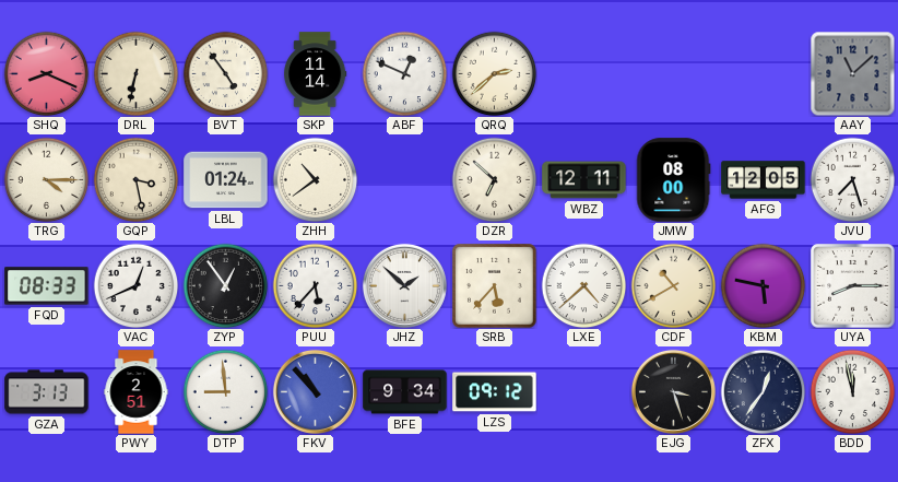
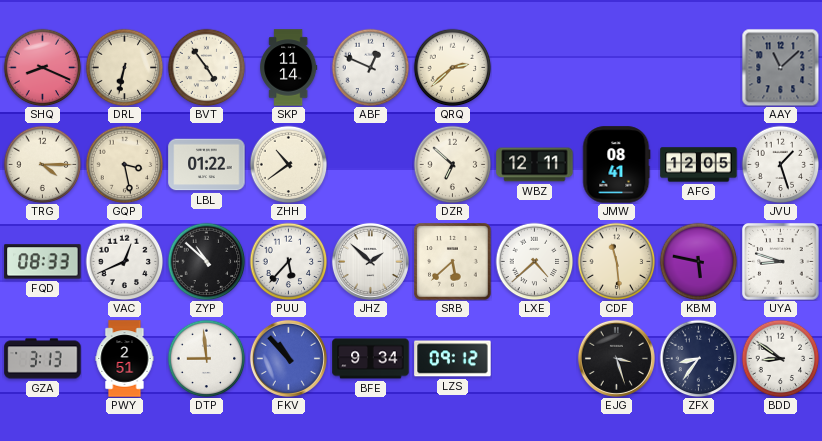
LBL: 01:24 -> 01:22 (207, 165)
JMW: 08:00 -> 08:41 (617, 165)
JVU: 7:27 -> 1:27 (780, 164)
ZYP: 12:54 -> 10:52 (206, 261)
SRB: 5:37 -> 5:38 (453, 262)
CDF: 10:40 -> 11:29 (616, 261)
UYA: 8:15 -> 8:48 (781, 262)
ZFX: 12:36 -> 8:36 (698, 358)
BDD: 11:58 -> 8:51 (780, 358)
